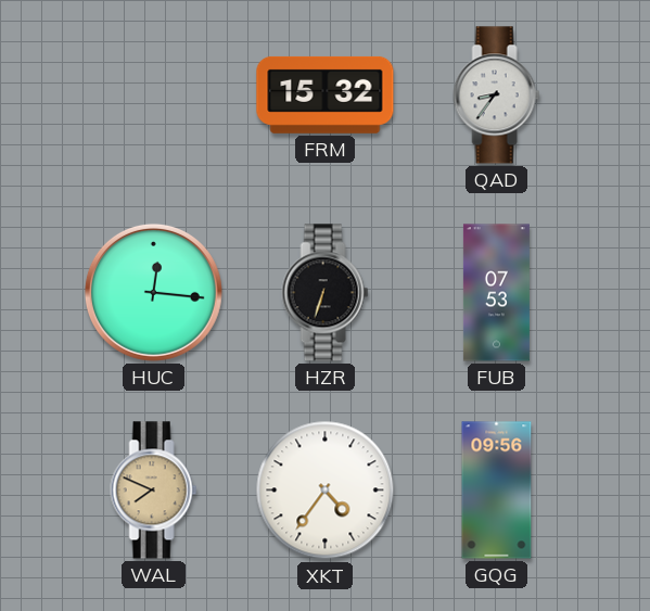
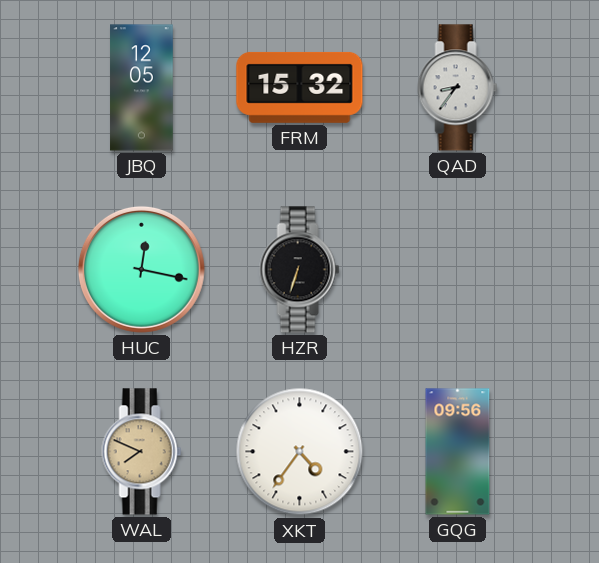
JBQ: none -> 12:05 (142, 88)
HUC: 12:16 -> 12:17 (141, 269)
FUB: 07:53 -> none (496, 293)
